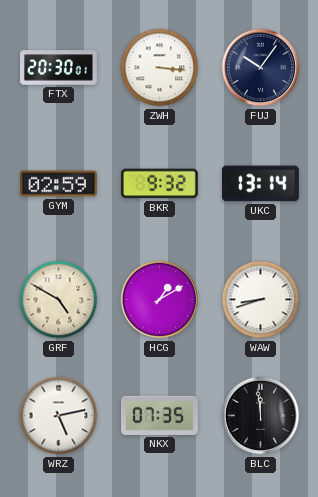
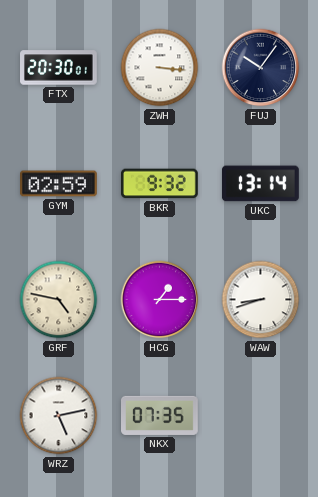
GRF: 4:50 -> 4:47 (59, 300)
HCG: 1:10 -> 1:15 (160, 300)
BLC: 11:59 -> none (261, 416)
